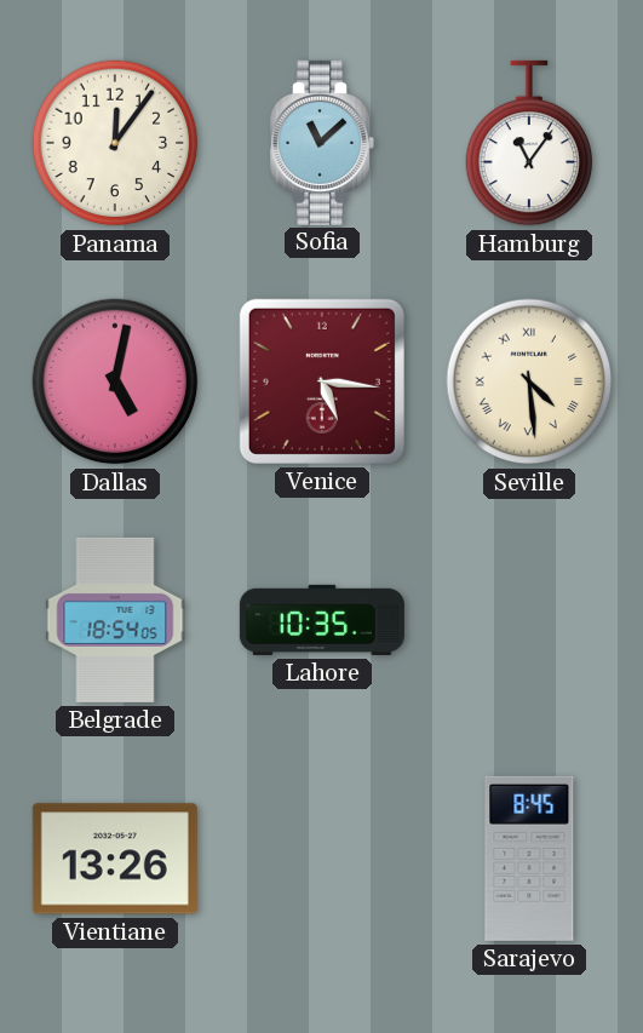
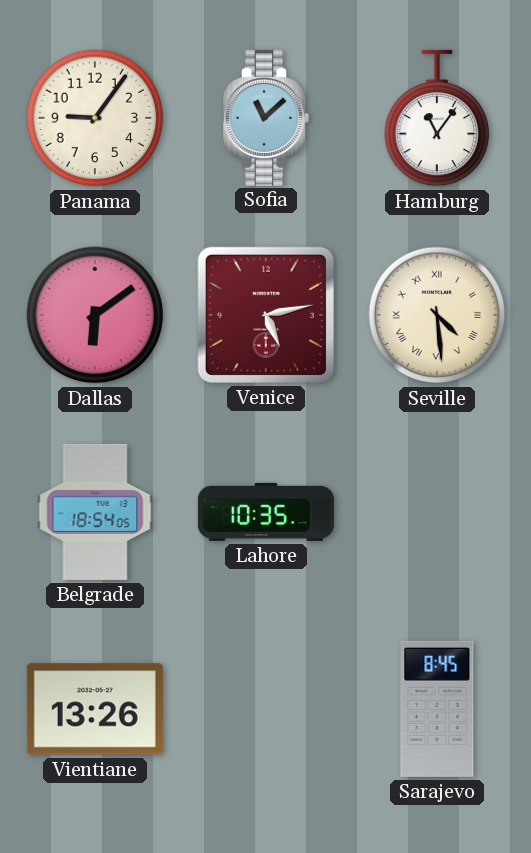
Panama: 12:06 -> 9:06 (95, 118)
Dallas: 5:02 -> 6:09 (95, 315)
Venice: 5:16 -> 5:13 (266, 315)
